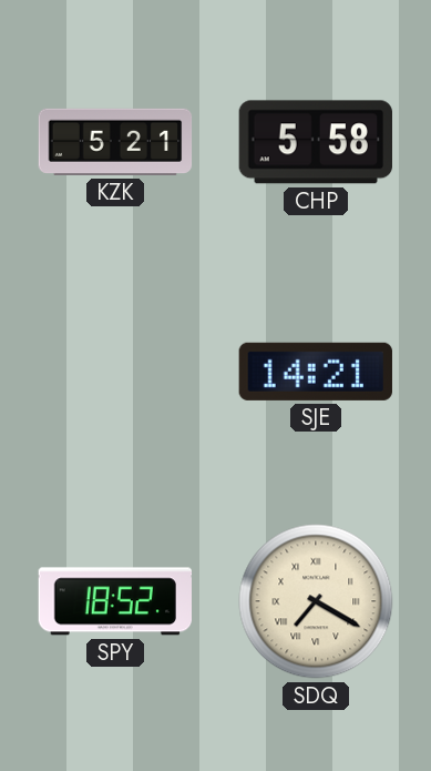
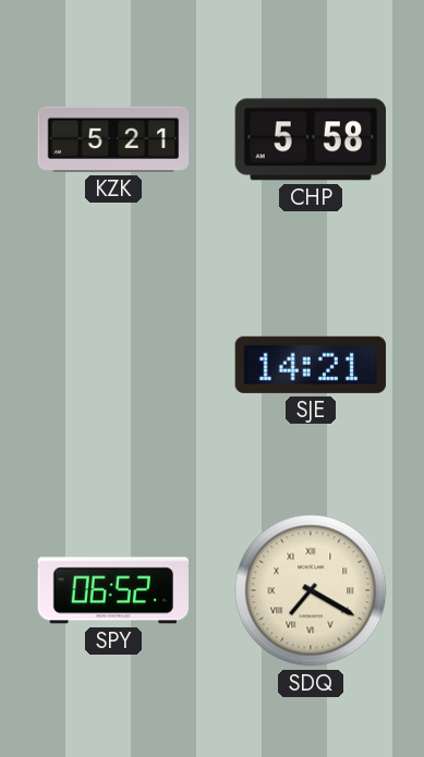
SPY: 18:52 -> 06:52 (112, 590)
